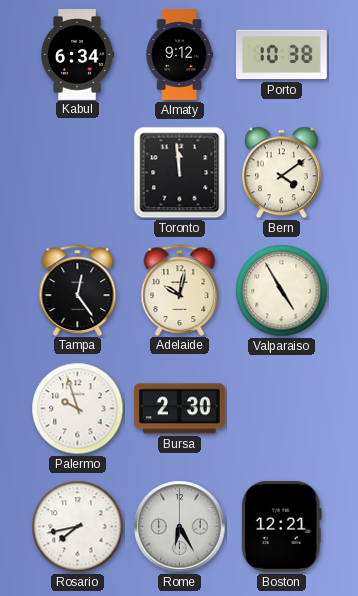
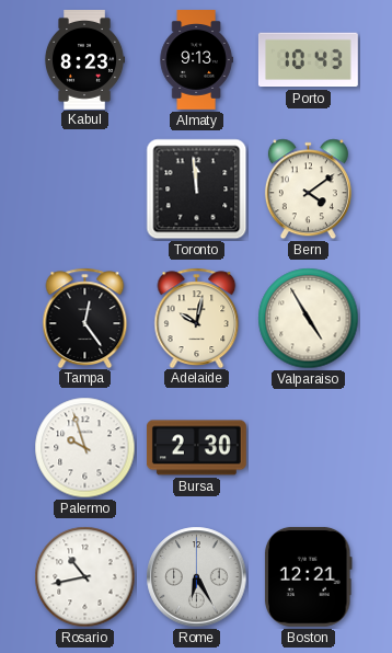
Kabul: 6:34 -> 8:23 (84, 60)
Almaty: 9:12 -> 9:13 (196, 60)
Porto: 10:38 -> 10:43 (308, 60)
Rosario: 7:43 -> 10:43 (85, 577)
